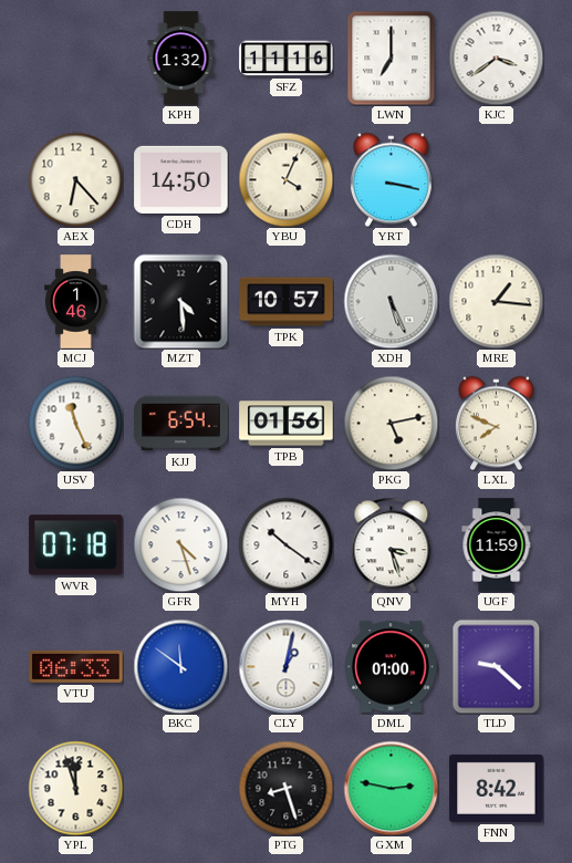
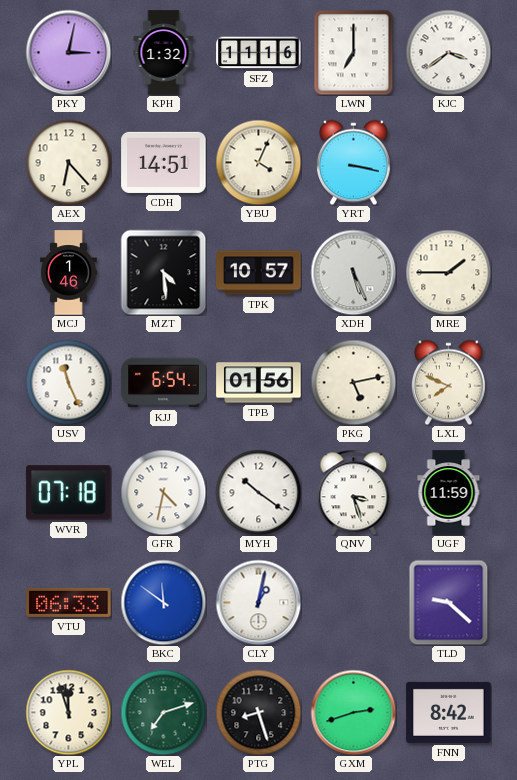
PKY: none -> 3:02 (68, 52)
CDH: 14:50 -> 14:51 (164, 162)
MRE: 1:16 -> 1:45 (448, 272)
GFR: 4:27 -> 4:32 (163, 492)
DML: 01:00 -> none (391, 667)
WEL: none -> 7:12 (163, 712)
GXM: 2:47 -> 2:42 (353, 712)
